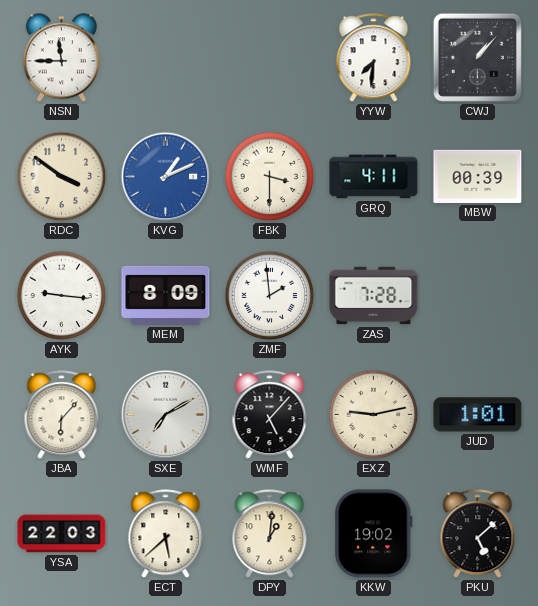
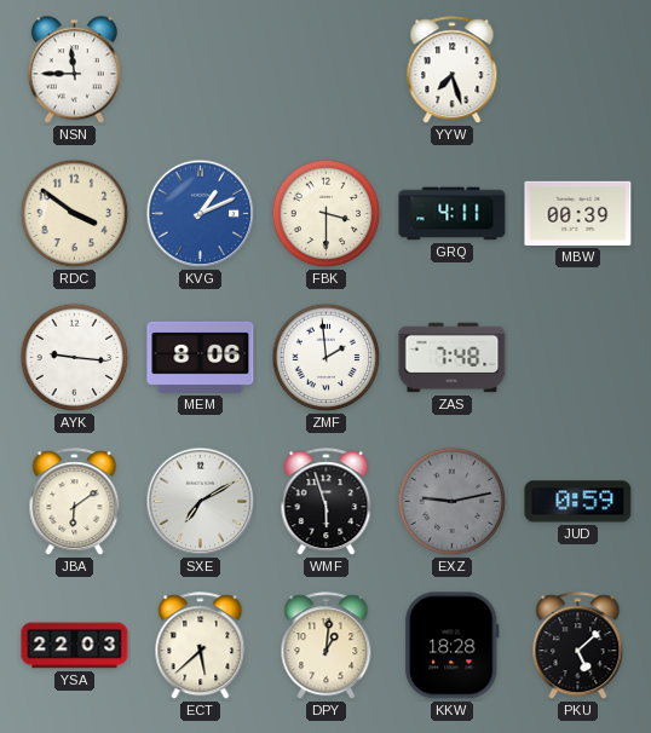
YYW: 7:31 -> 7:27 (453, 70)
CWJ: 1:07 -> none (477, 57)
MEM: 8:09 -> 8:06 (201, 357)
ZAS: 7:28 -> 7:48 (453, 358)
JBA: 6:07 -> 6:09 (75, 502)
WMF: 5:07 -> 5:57 (327, 502)
EXZ dial: cream -> grey (453, 502)
JUD: 1:01 -> 0:59 (578, 502)
KKW: 19:02 -> 18:28 (453, 646)
